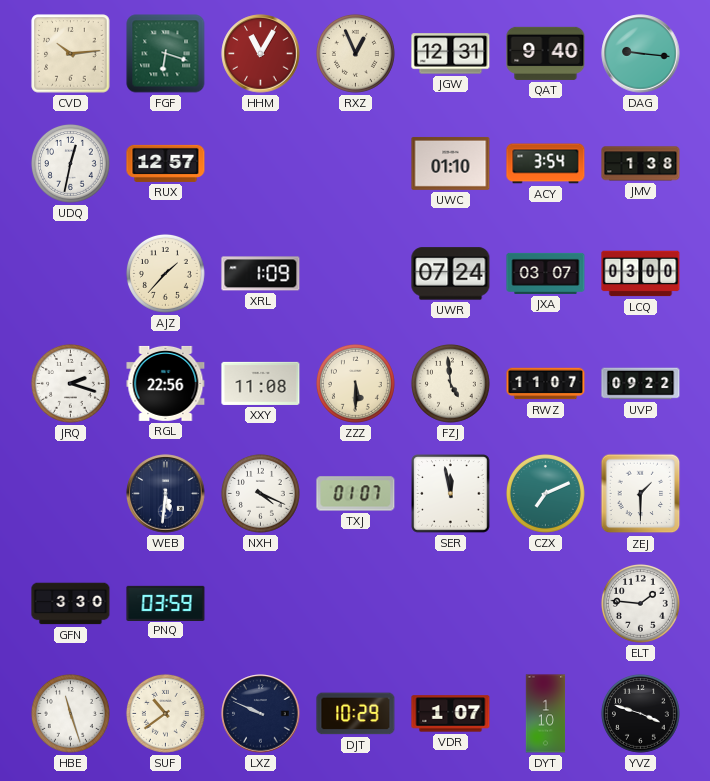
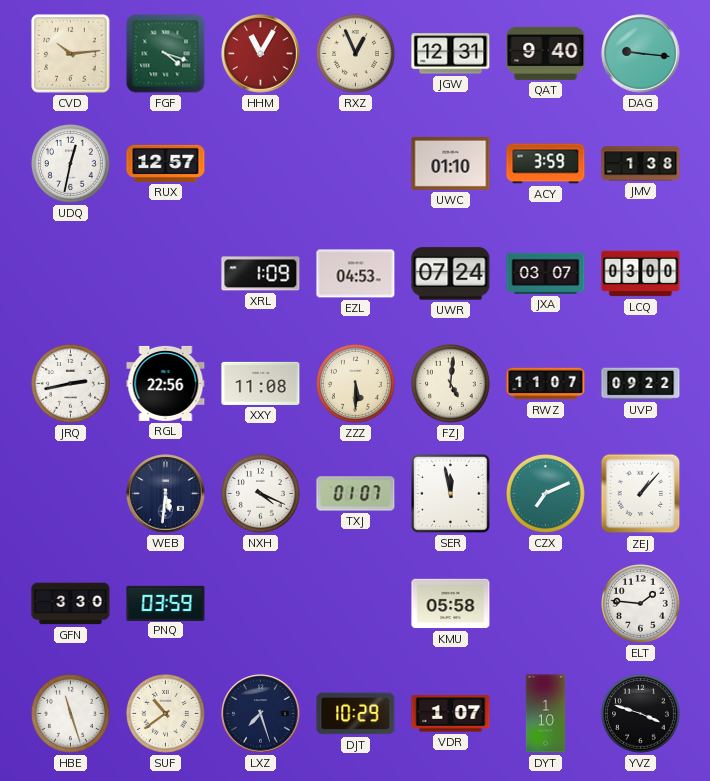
FGF: 6:18 -> 4:18 (166, 54)
ACY: 3:54 -> 3:59 (546, 164)
AJZ: 1:37 -> none (165, 273)
EZL: none -> 04:53 (356, 274)
JRQ: 2:18 -> 2:43 (70, 383)
FZJ: 4:59 -> 5:01 (450, 383)
ZEJ: 1:30 -> 1:07 (641, 494)
KMU: none -> 05:58 (451, 604)
LXZ: 9:49 -> 7:27 (261, 714)
